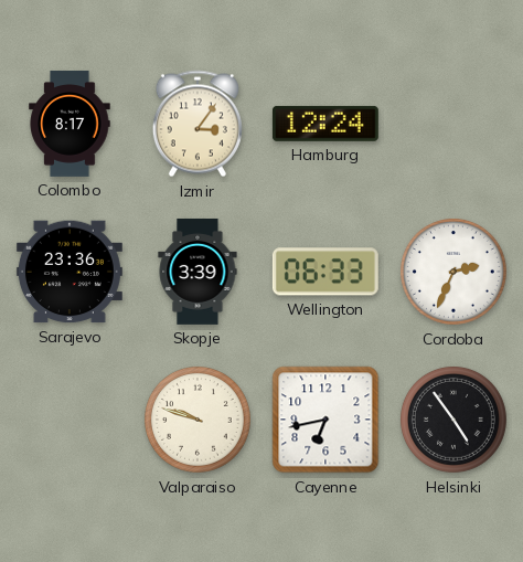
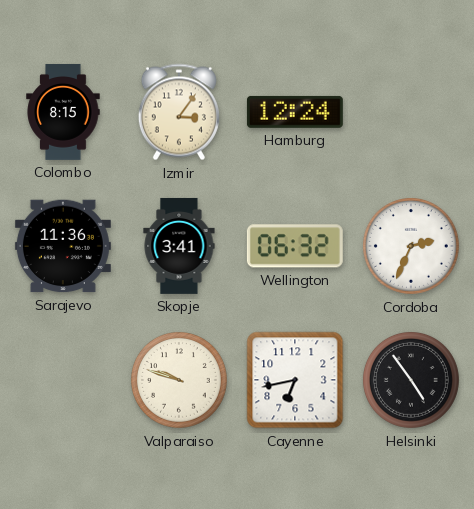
Colombo: 8:17 -> 8:15 (63, 112)
Sarajevo: 23:36 -> 11:36 (63, 246)
Skopje: 3:39 -> 3:41 (179, 246)
Wellington: 06:33 -> 06:32 (295, 246)
